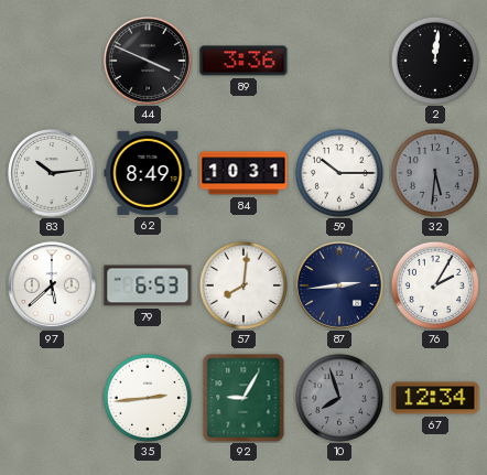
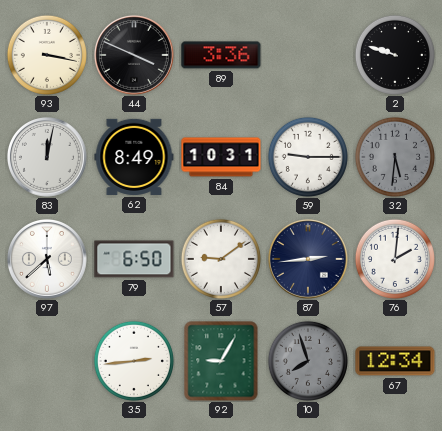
93: none -> 3:17 (47, 55)
2: 12:01 -> 9:48 (395, 55)
83: 10:14 -> 12:02 (47, 157)
59: 10:15 -> 9:15 (308, 157)
79: 6:53 -> 6:50 (134, 259)
57: 8:01 -> 9:09 (221, 259)
76: 2:05 -> 2:01 (395, 259)
